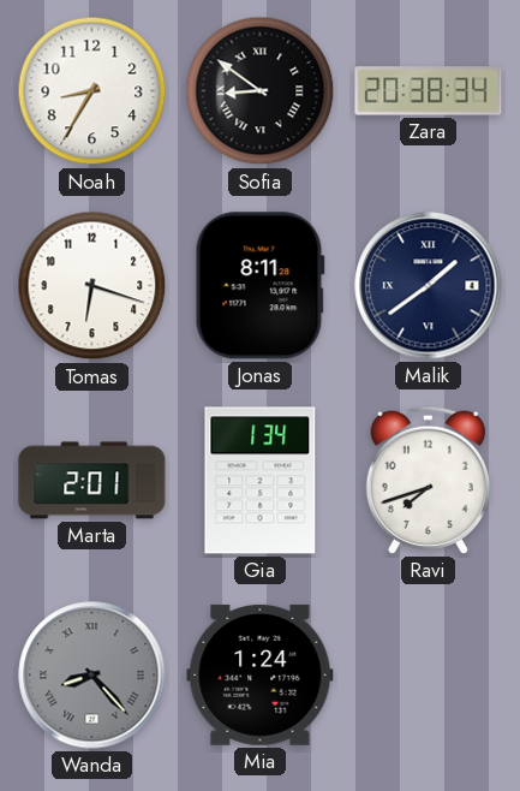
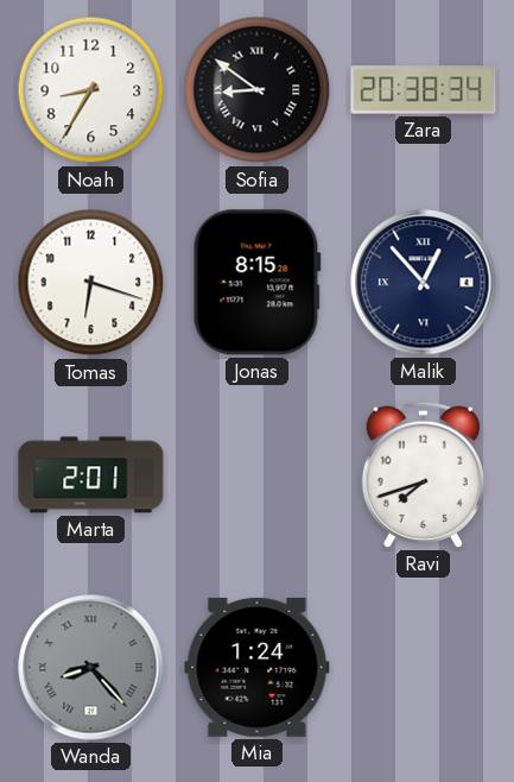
Jonas: 8:11 -> 8:15 (256, 283)
Malik: 1:39 -> 12:53 (424, 283)
Gia: 1:34 -> none (261, 481)
